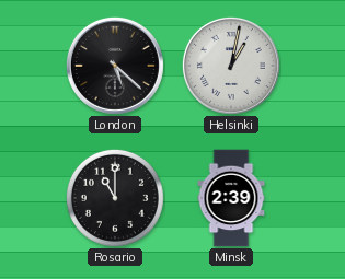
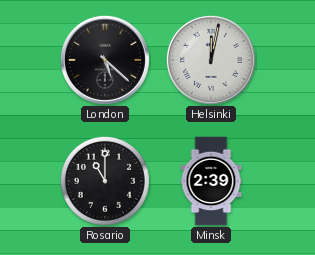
Helsinki: 1:02 -> 12:02 (211, 60)
